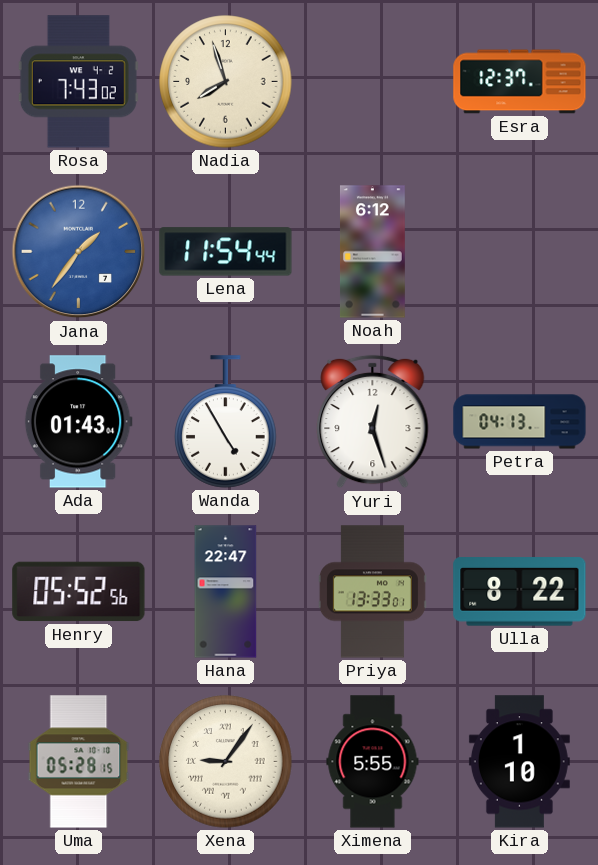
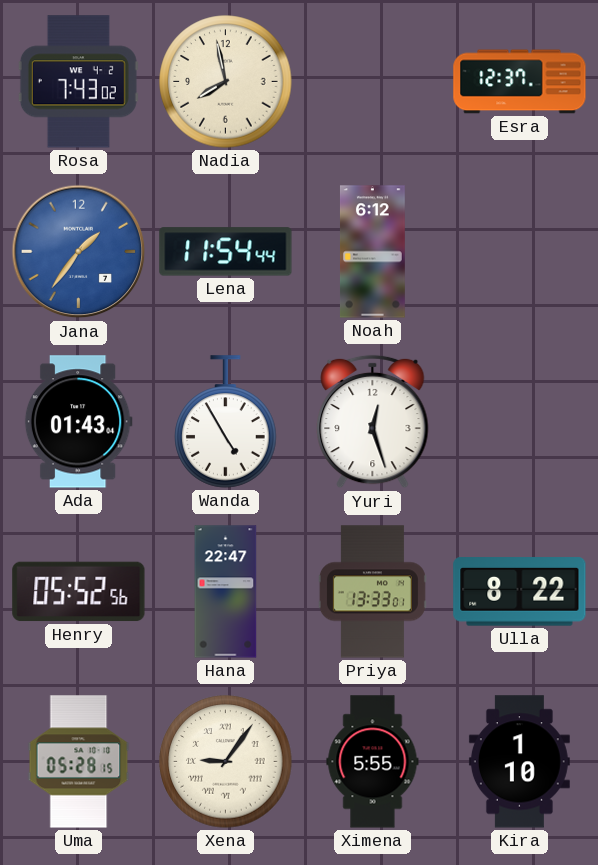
Nadia: 7:57 -> 7:58 (226, 82)
Petra: 04:13 -> none (520, 422)
